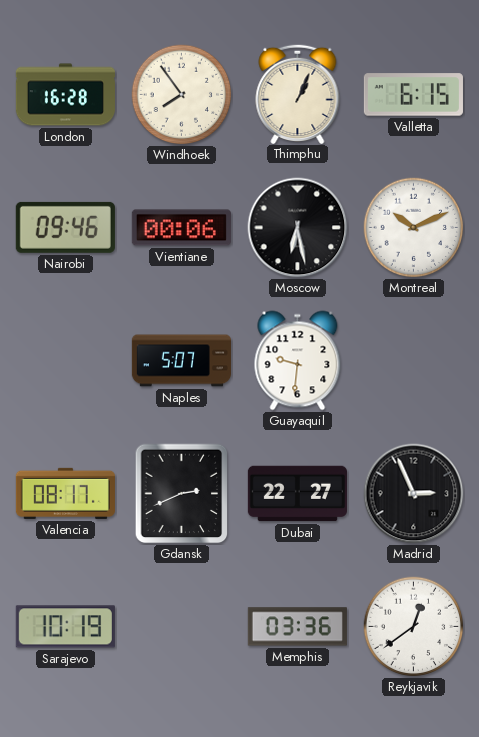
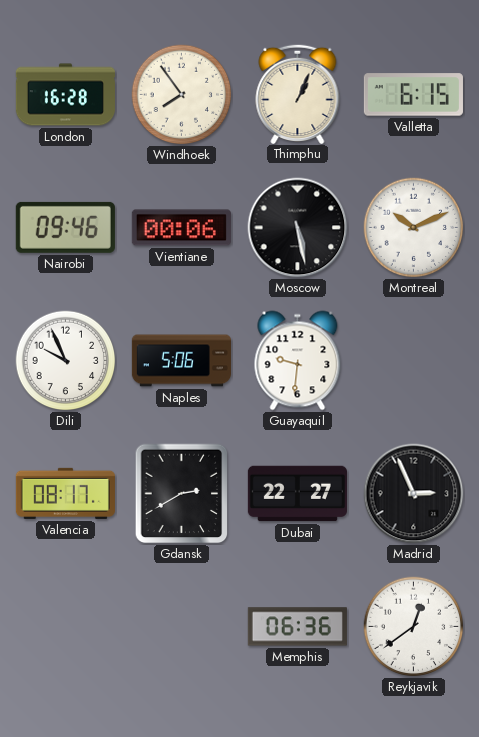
Moscow: 6:28 -> 5:28 (298, 228)
Dili: none -> 9:56 (66, 361)
Naples: 5:07 -> 5:06 (181, 361)
Gdansk: 2:41 -> 2:40 (182, 494)
Sarajevo: 10:19 -> none (65, 627)
Memphis: 03:36 -> 06:36 (297, 627)
